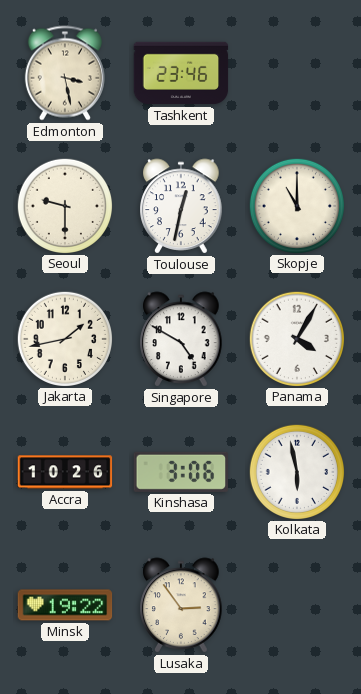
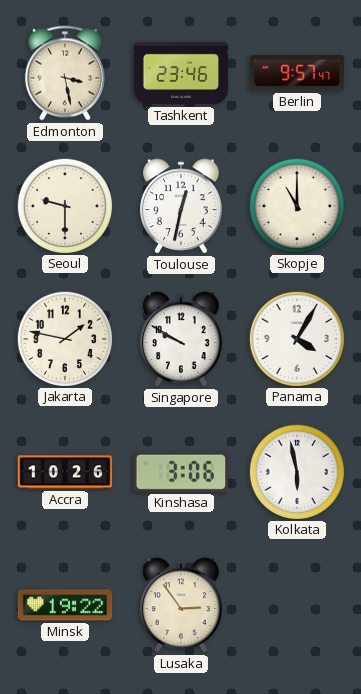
Berlin: none -> 9:57 (297, 73)
Jakarta: 1:43 -> 1:47 (64, 338)
Singapore: 4:50 -> 9:50 (181, 339)
